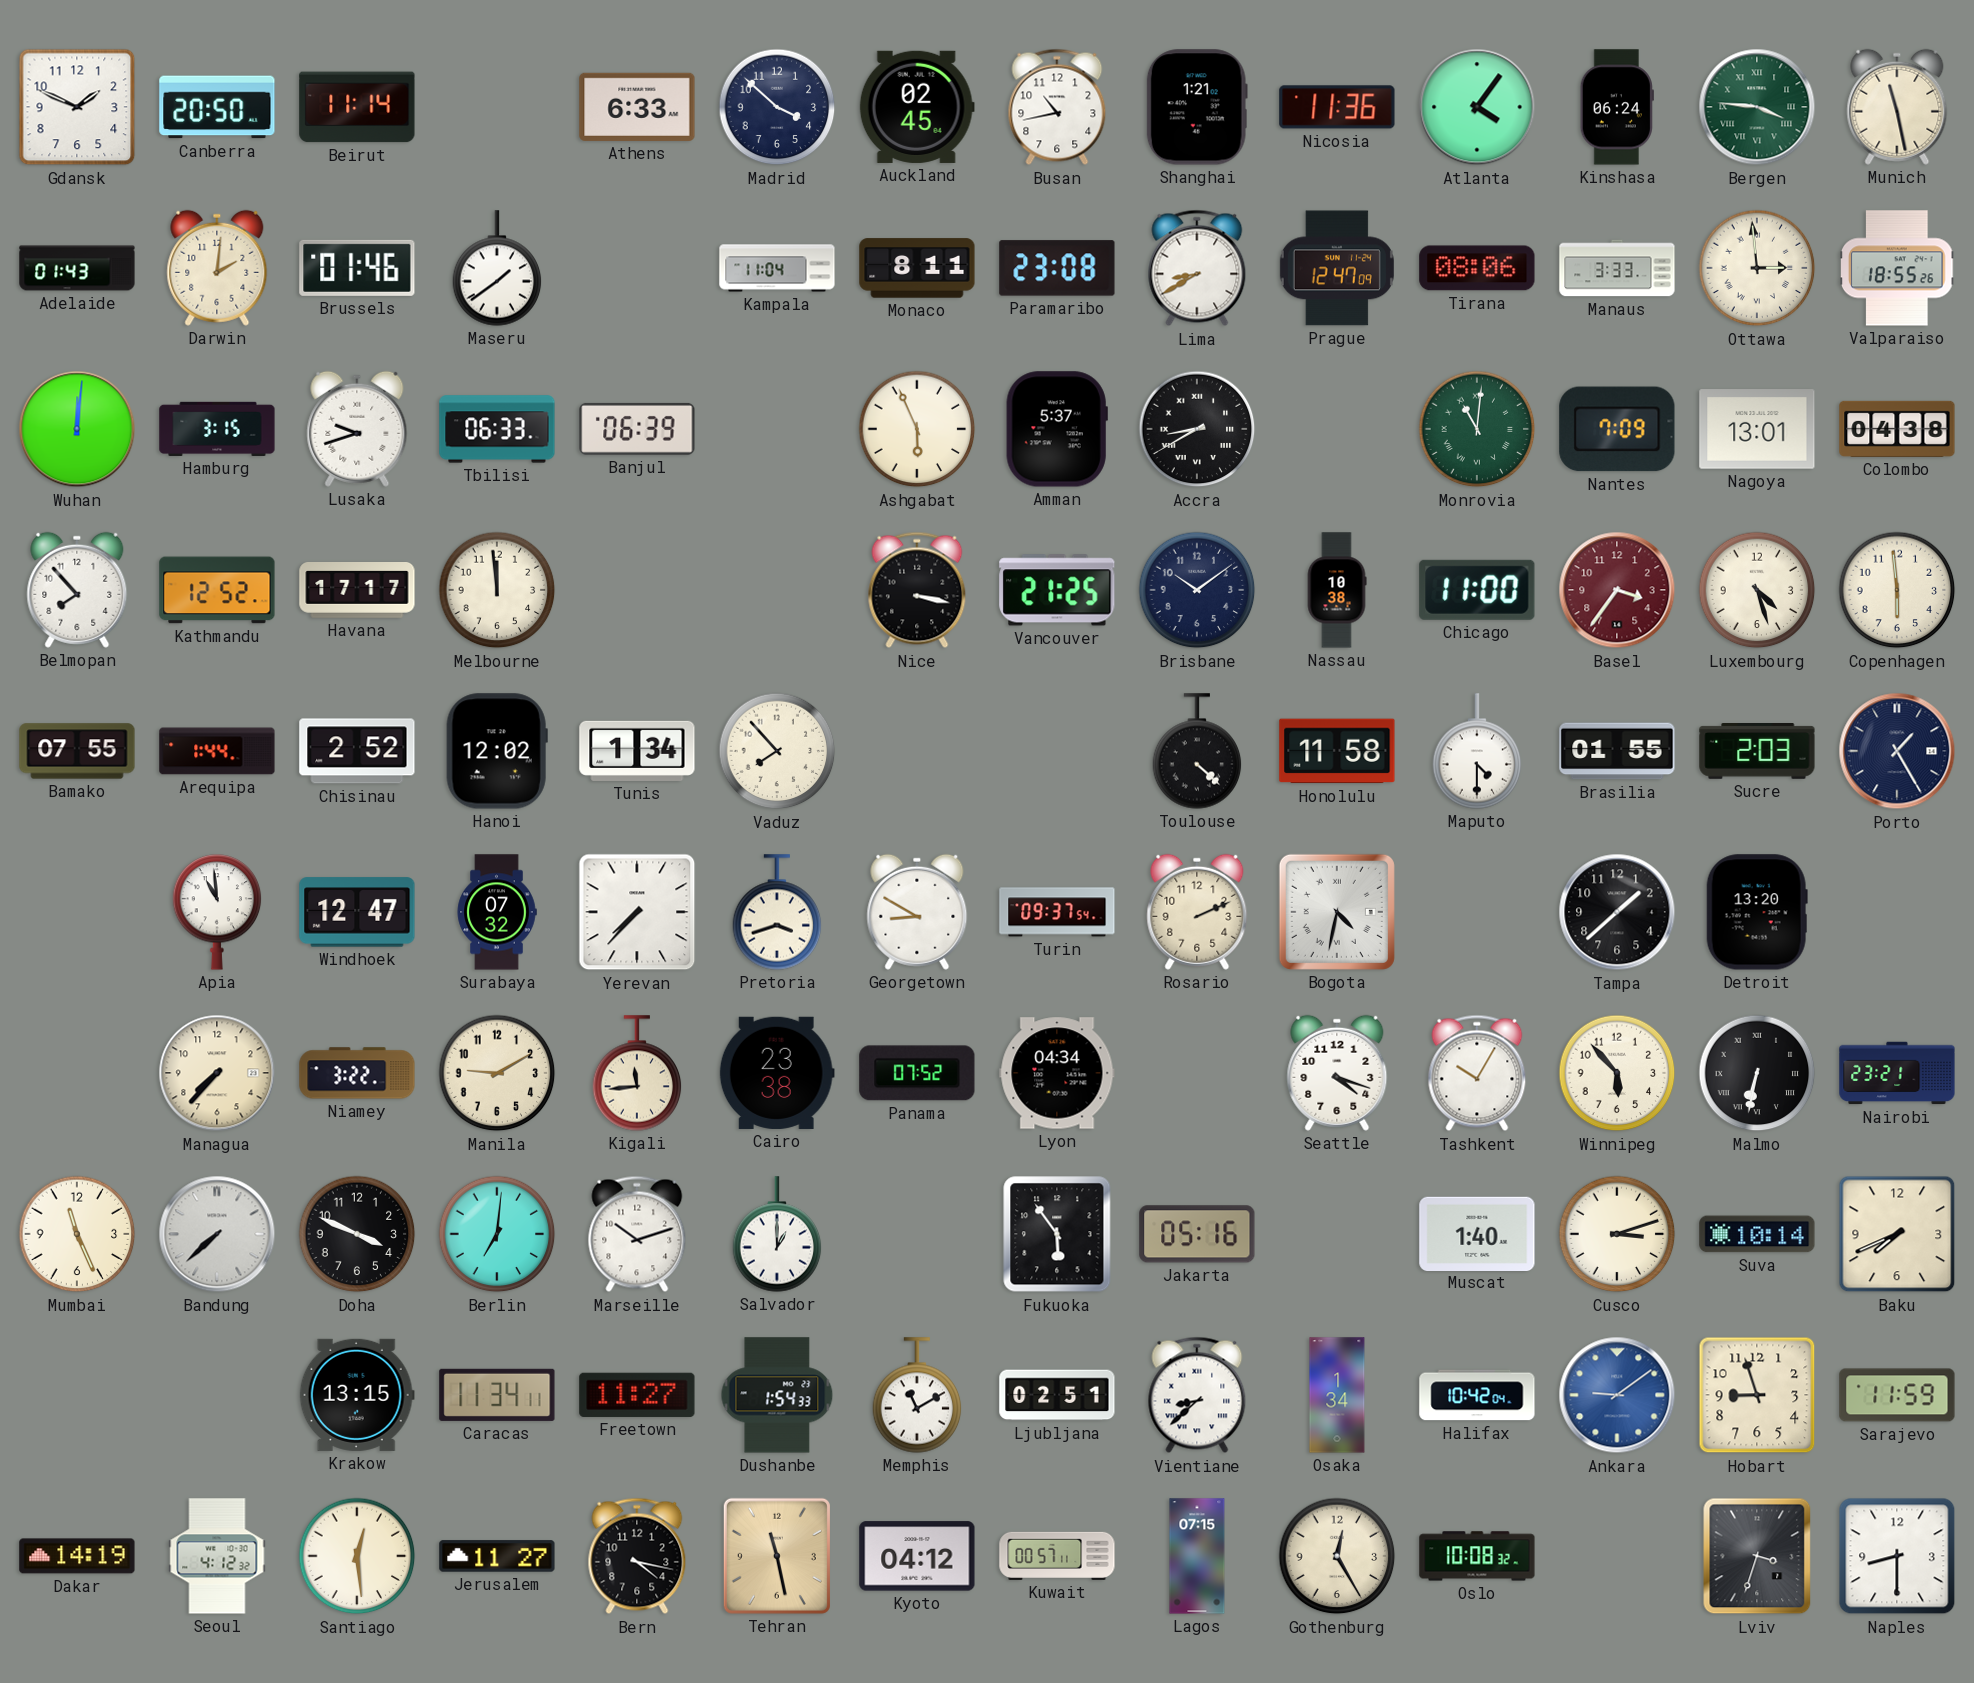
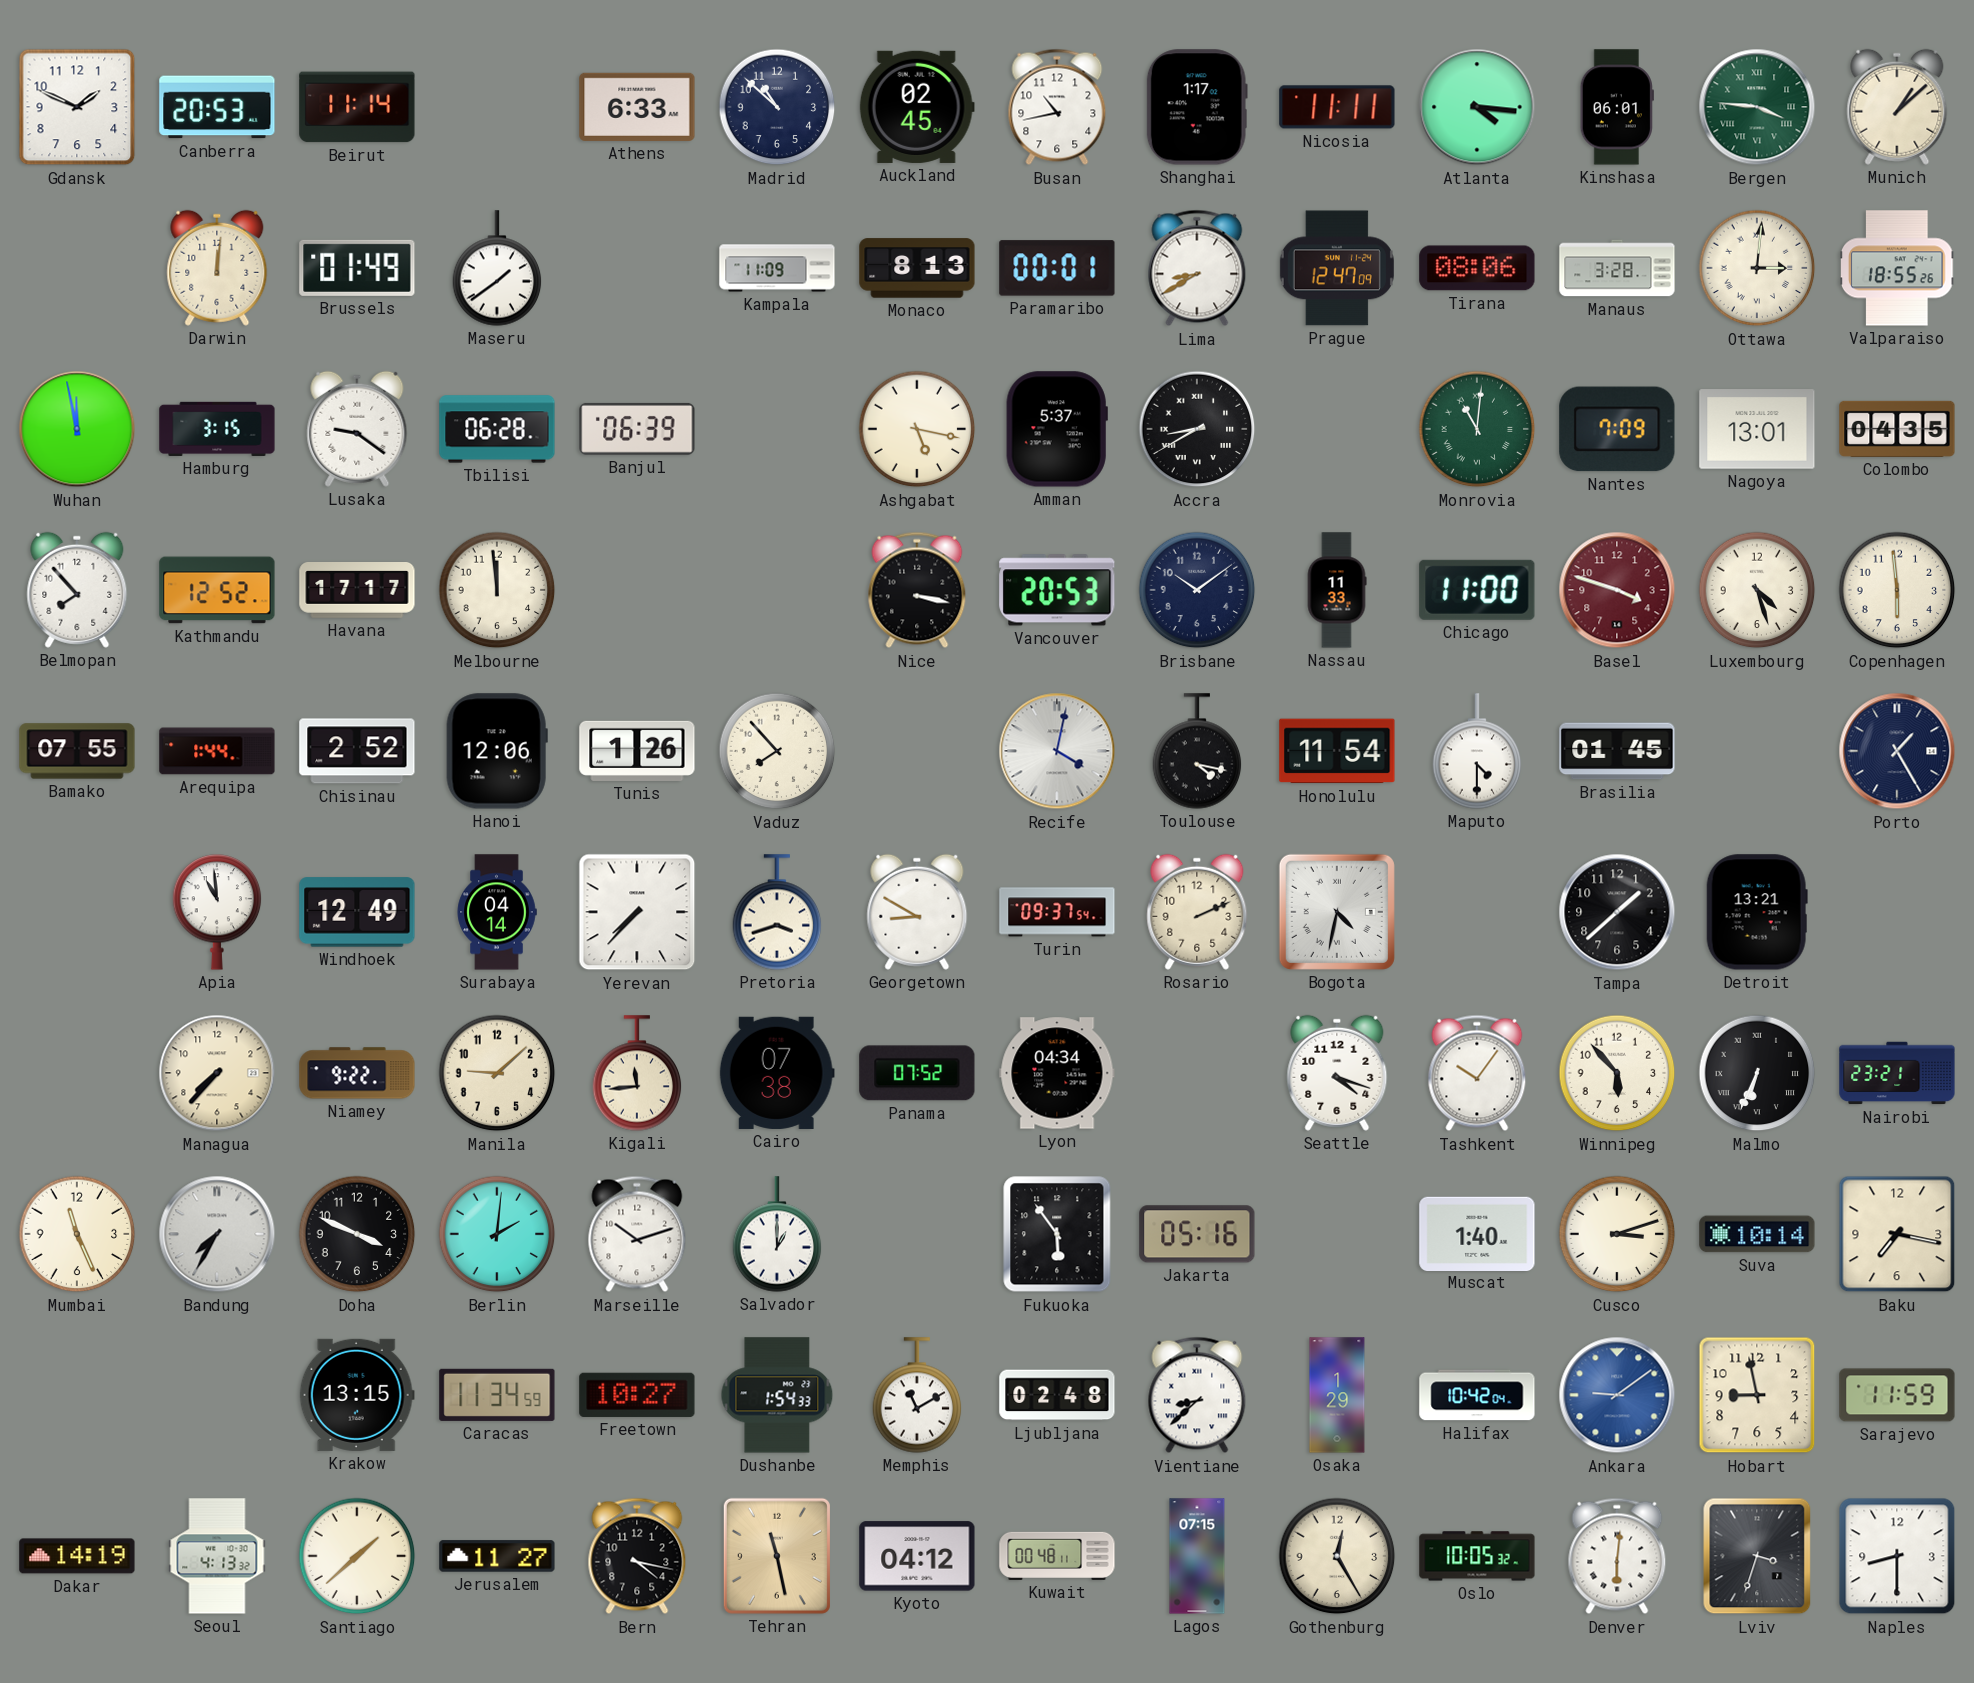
Canberra: 20:50 -> 20:53 (217, 107)
Madrid: 3:52 -> 10:52 (777, 107)
Shanghai: 1:21 -> 1:17 (1197, 107)
Nicosia: 11:36 -> 11:11 (1337, 107)
Atlanta: 4:06 -> 4:16 (1477, 107)
Kinshasa: 06:24 -> 06:01 (1617, 107)
Munich: 11:28 -> 1:08 (1897, 107)
Adelaide: 01:43 -> none (77, 268)
Darwin: 2:01 -> 12:01 (217, 268)
Brussels: 01:46 -> 01:49 (357, 268)
Kampala: 11:04 -> 11:09 (777, 268)
Monaco: 8:11 -> 8:13 (917, 268)
Paramaribo: 23:08 -> 00:01 (1057, 268)
Manaus: 3:33 -> 3:28 (1617, 268)
Ottawa: 2:59 -> 3:01 (1757, 268)
Wuhan: 12:01 -> 11:58 (77, 429)
Lusaka: 9:42 -> 9:21 (357, 429)
Tbilisi: 06:33 -> 06:28 (497, 429)
Ashgabat: 5:56 -> 5:17 (917, 429)
Colombo: 04:38 -> 04:35 (1897, 429)
Vancouver: 21:25 -> 20:53 (1057, 590)
Nassau: 10:38 -> 11:33 (1337, 590)
Basel: 3:36 -> 3:48 (1617, 590)
Hanoi: 12:02 -> 12:06 (497, 751)
Tunis: 1:34 -> 1:26 (637, 751)
Recife: none -> 4:02 (1057, 751)
Toulouse: 4:22 -> 4:17 (1197, 751)
Honolulu: 11:58 -> 11:54 (1337, 751)
Brasilia: 01:55 -> 01:45 (1617, 751)
Sucre: 2:03 -> none (1757, 752)
Windhoek: 12:47 -> 12:49 (357, 912)
Surabaya: 07:32 -> 04:14 (497, 912)
Detroit: 13:20 -> 13:21 (1757, 912)
Niamey: 3:22 -> 9:22 (357, 1073)
Manila: 9:10 -> 9:08 (497, 1073)
Cairo: 23:38 -> 07:38 (777, 1073)
Tashkent: 10:05 -> 10:06 (1477, 1073)
Malmo: 6:32 -> 6:34 (1757, 1073)
Bandung: 7:38 -> 7:35 (217, 1234)
Berlin: 7:01 -> 2:01 (497, 1234)
Baku: 7:41 -> 7:17 (1897, 1234)
Caracas: 11:34:11 -> 11:34:59 (497, 1395)
Freetown: 11:27 -> 10:27 (637, 1395)
Ljubljana: 02:51 -> 02:48 (1057, 1395)
Osaka: 1:34 -> 1:29 (1337, 1395)
Hobart: 8:57 -> 8:58 (1757, 1395)
Seoul: 4:12 -> 4:13 (217, 1556)
Santiago: 12:29 -> 1:38 (357, 1556)
Kuwait: 00:57 -> 00:48 (1057, 1556)
Oslo: 10:08 -> 10:05 (1477, 1556)
Denver: none -> 6:01 (1617, 1556)
